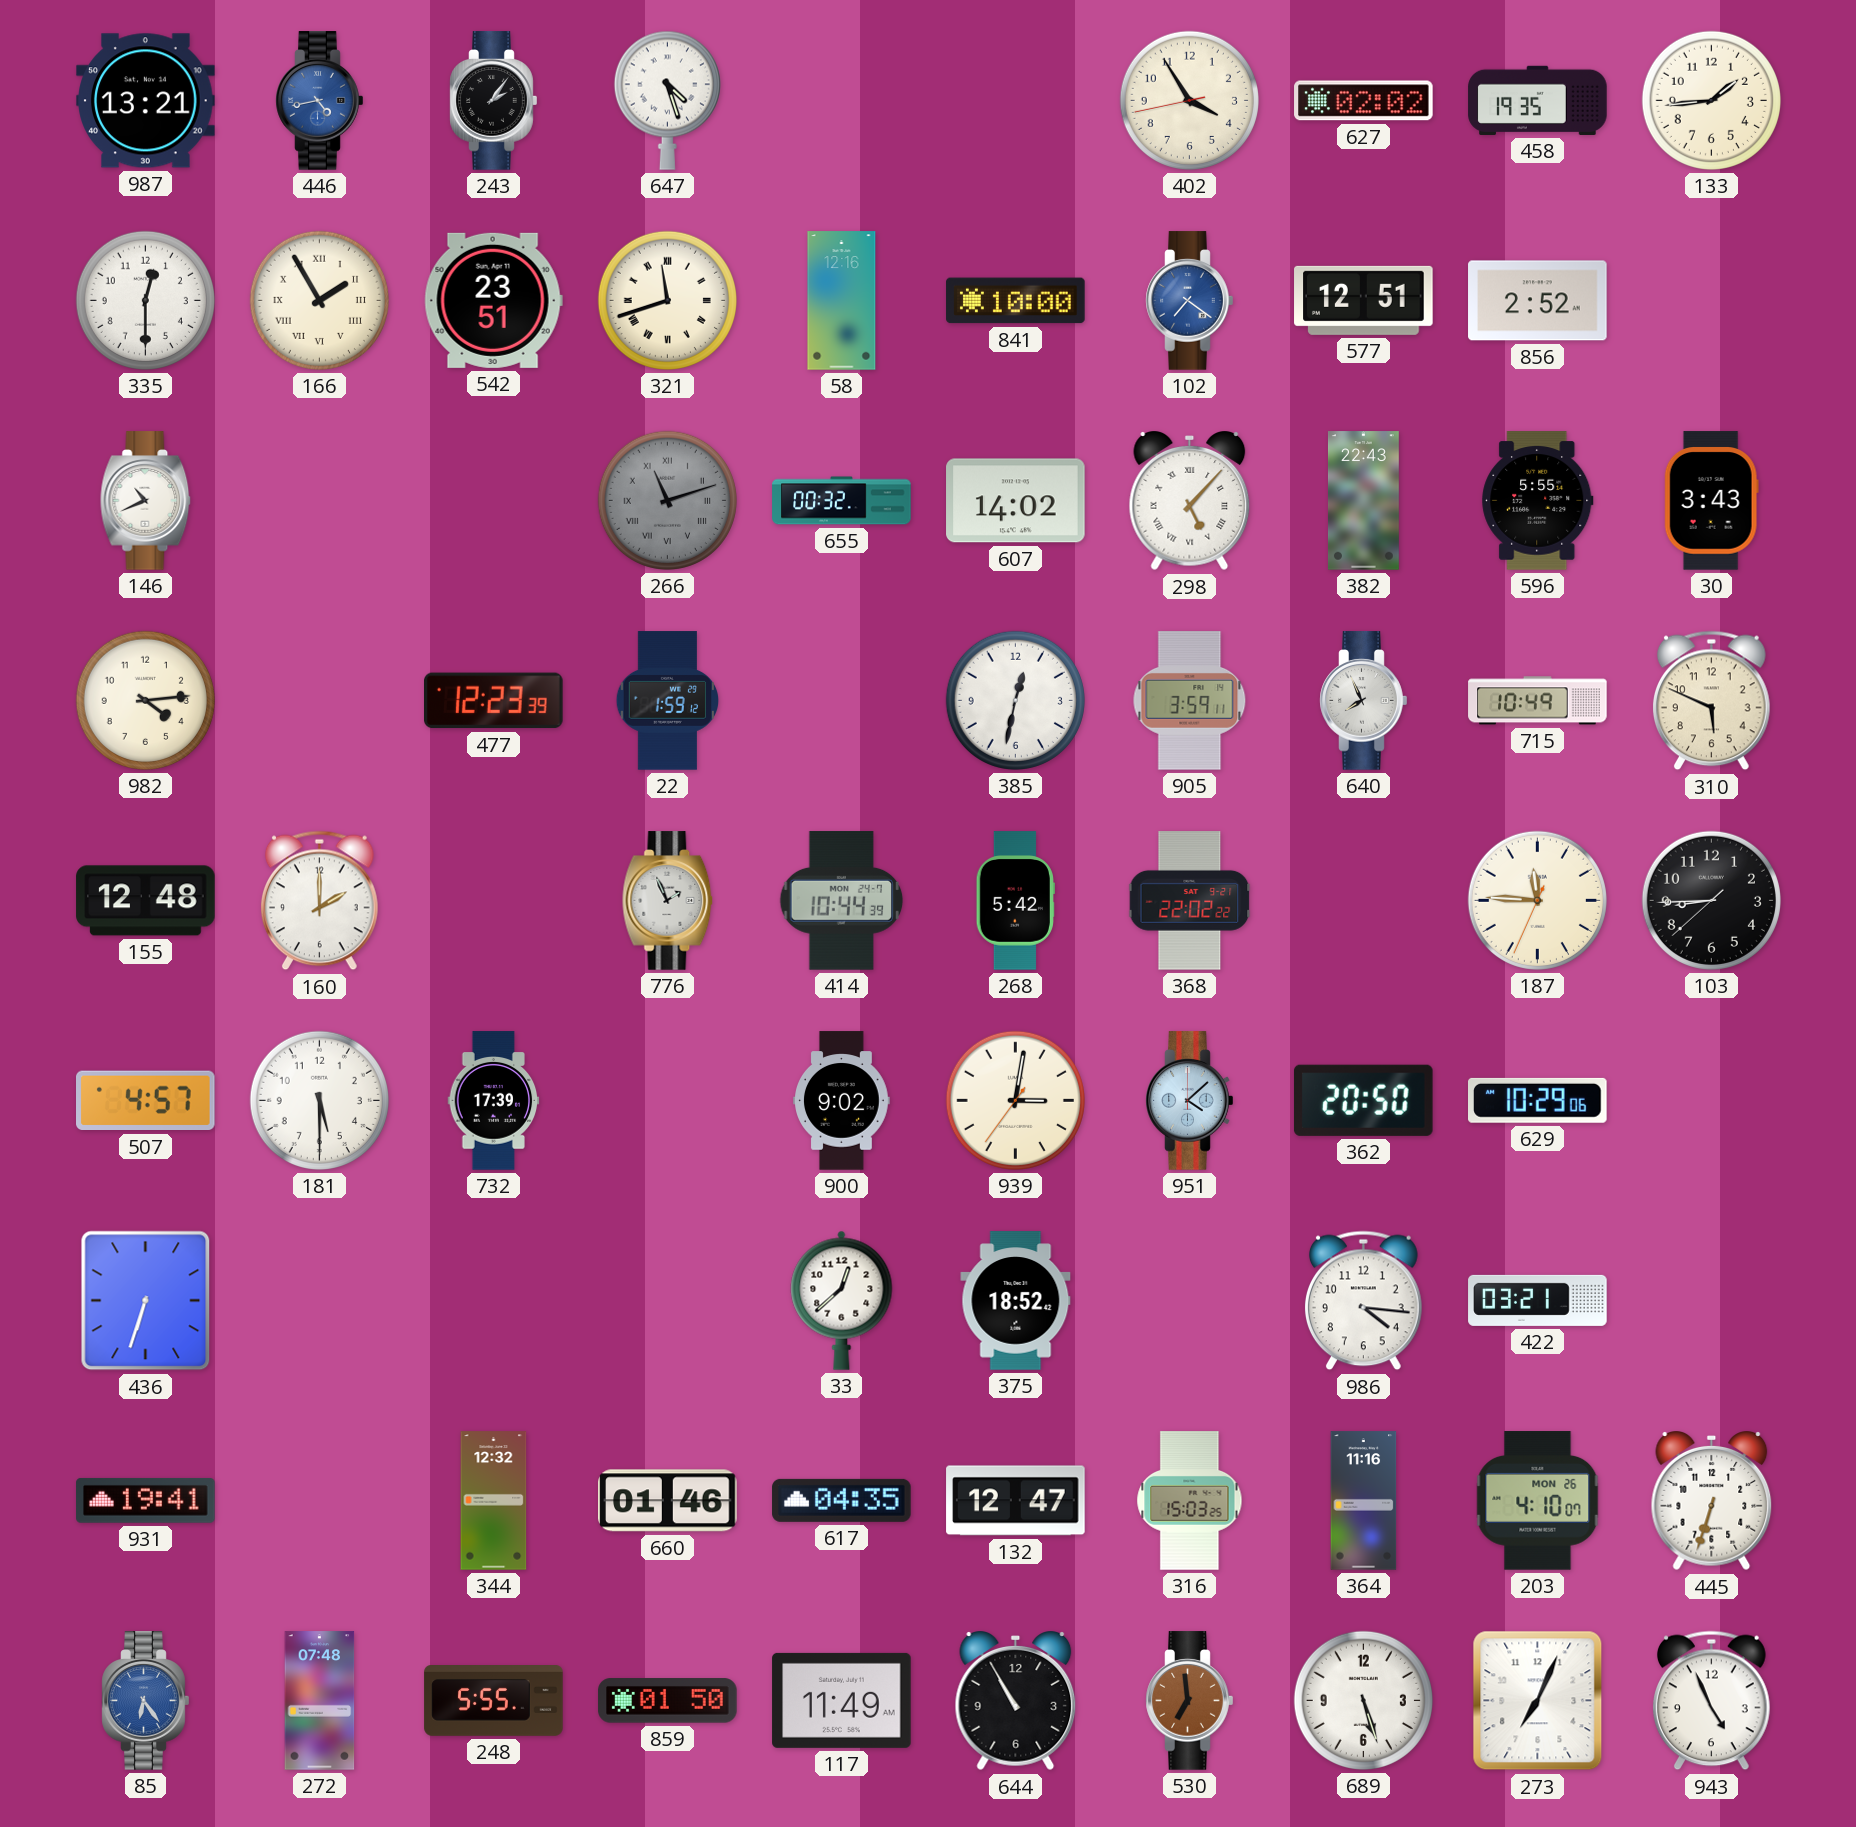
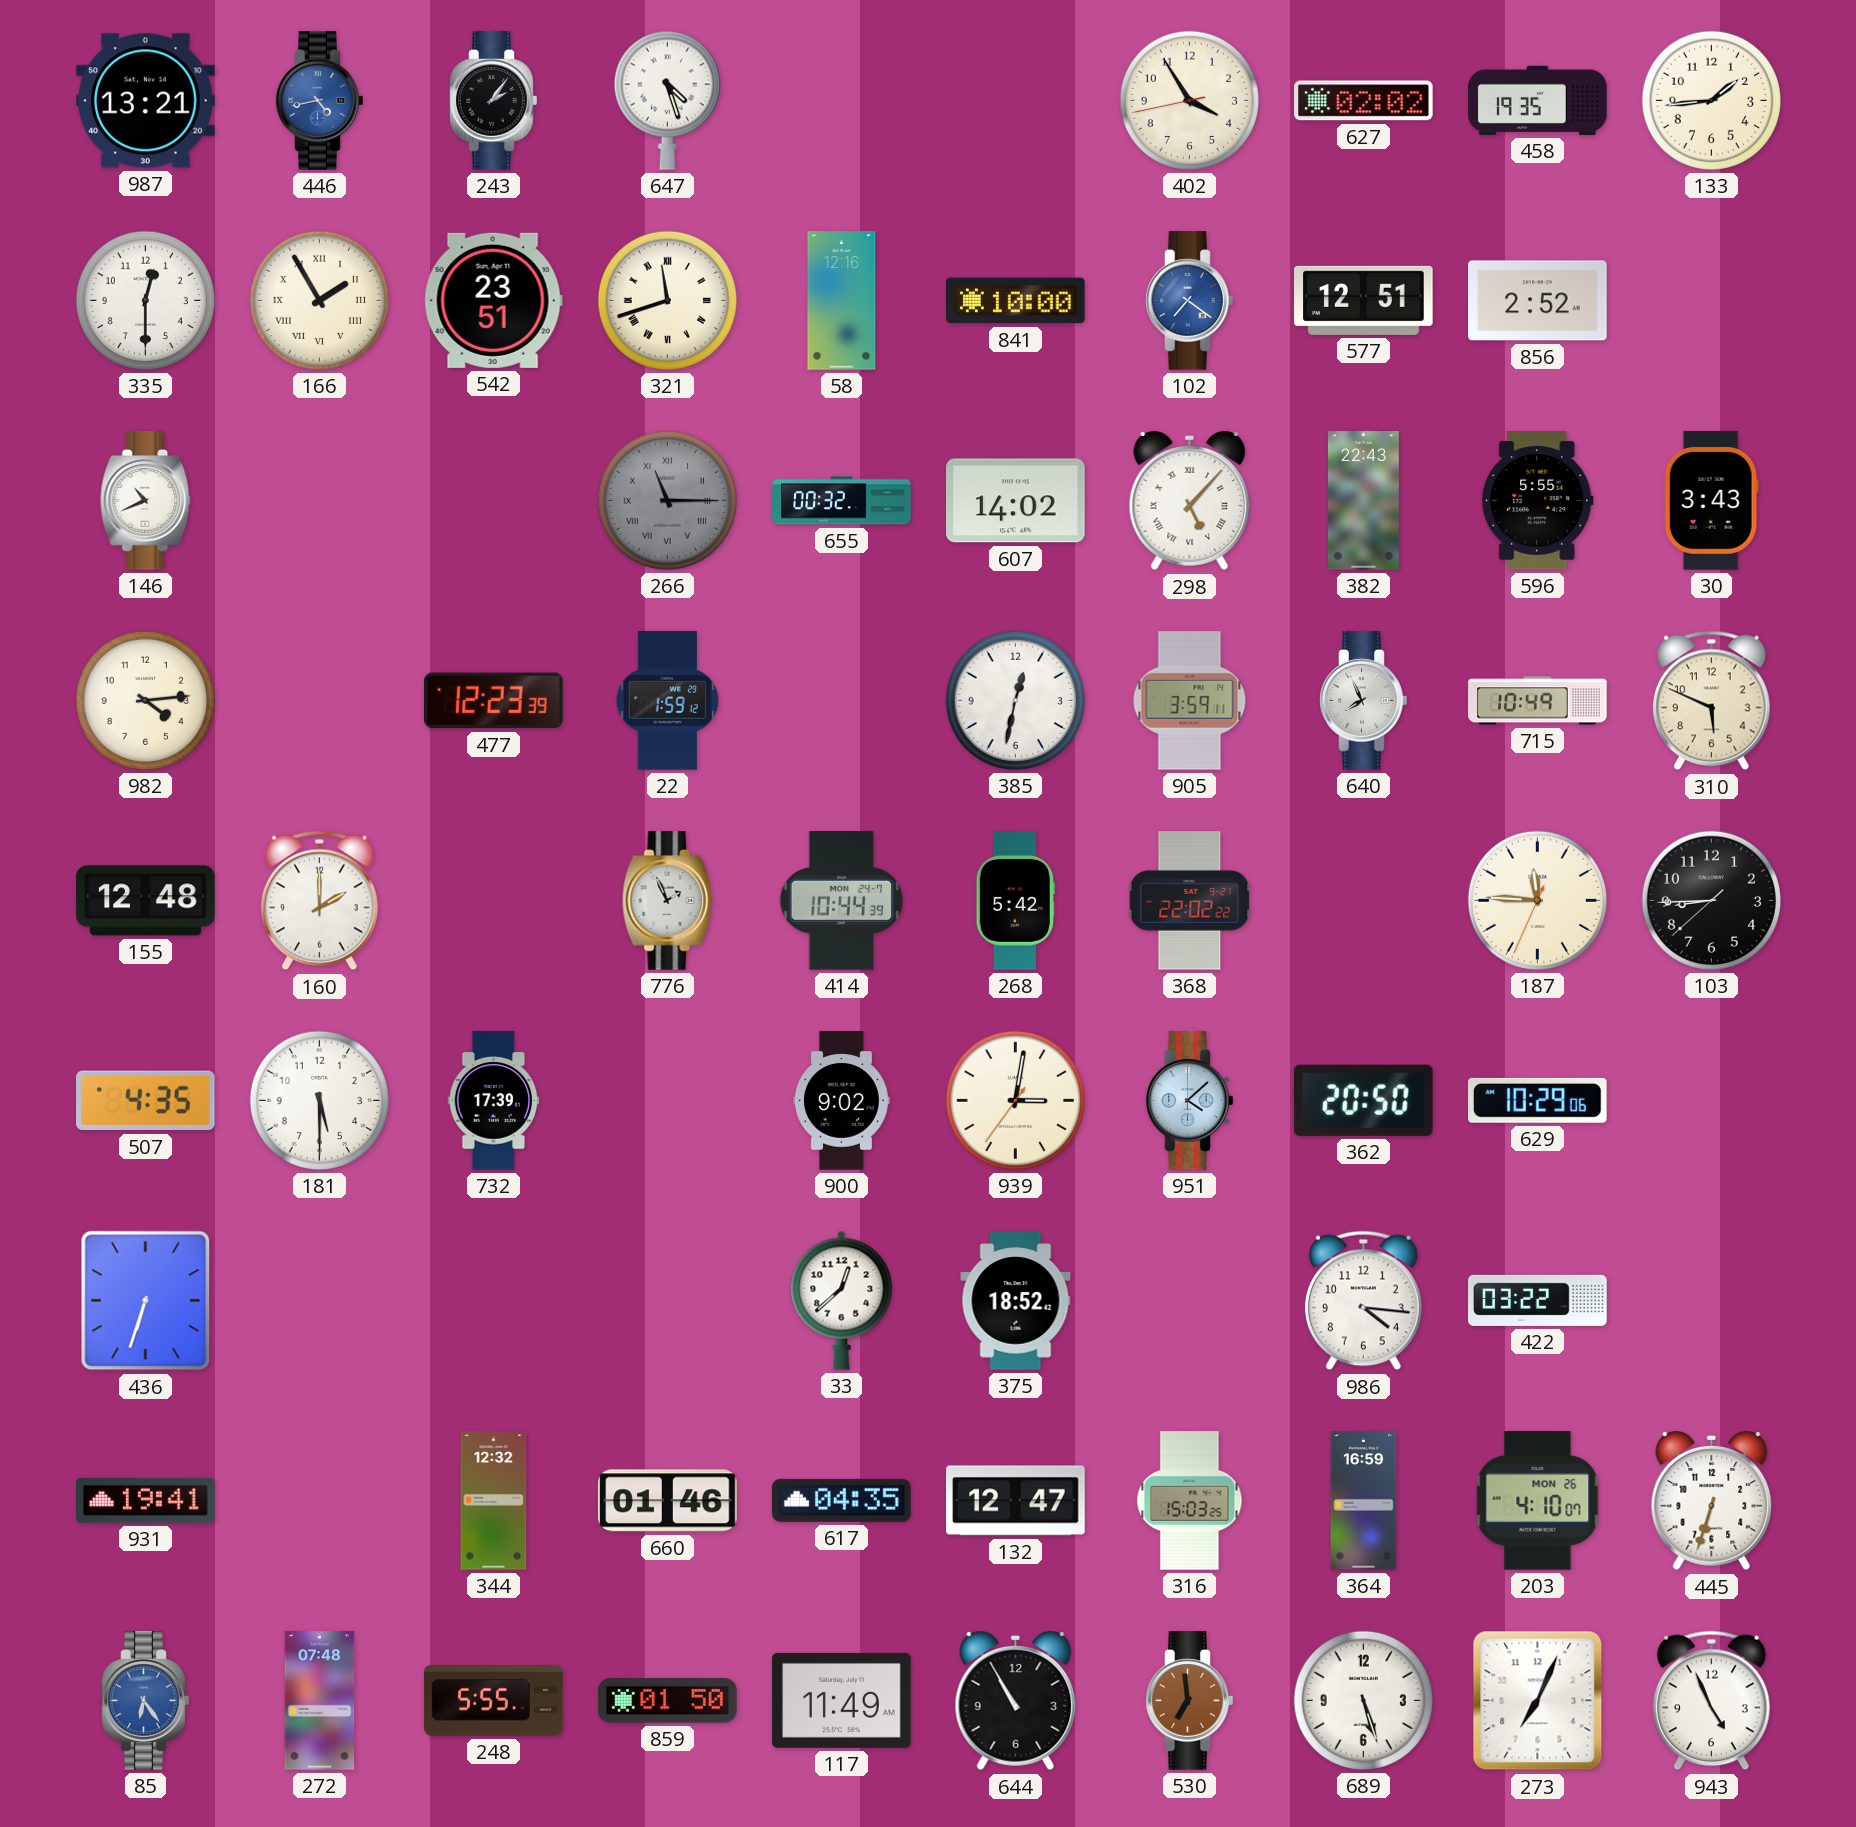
266: 11:12 -> 11:15 (667, 500)
507: 4:57 -> 4:35 (146, 1101)
422: 03:21 -> 03:22 (1538, 1300)
364: 11:16 -> 16:59 (1364, 1501)
